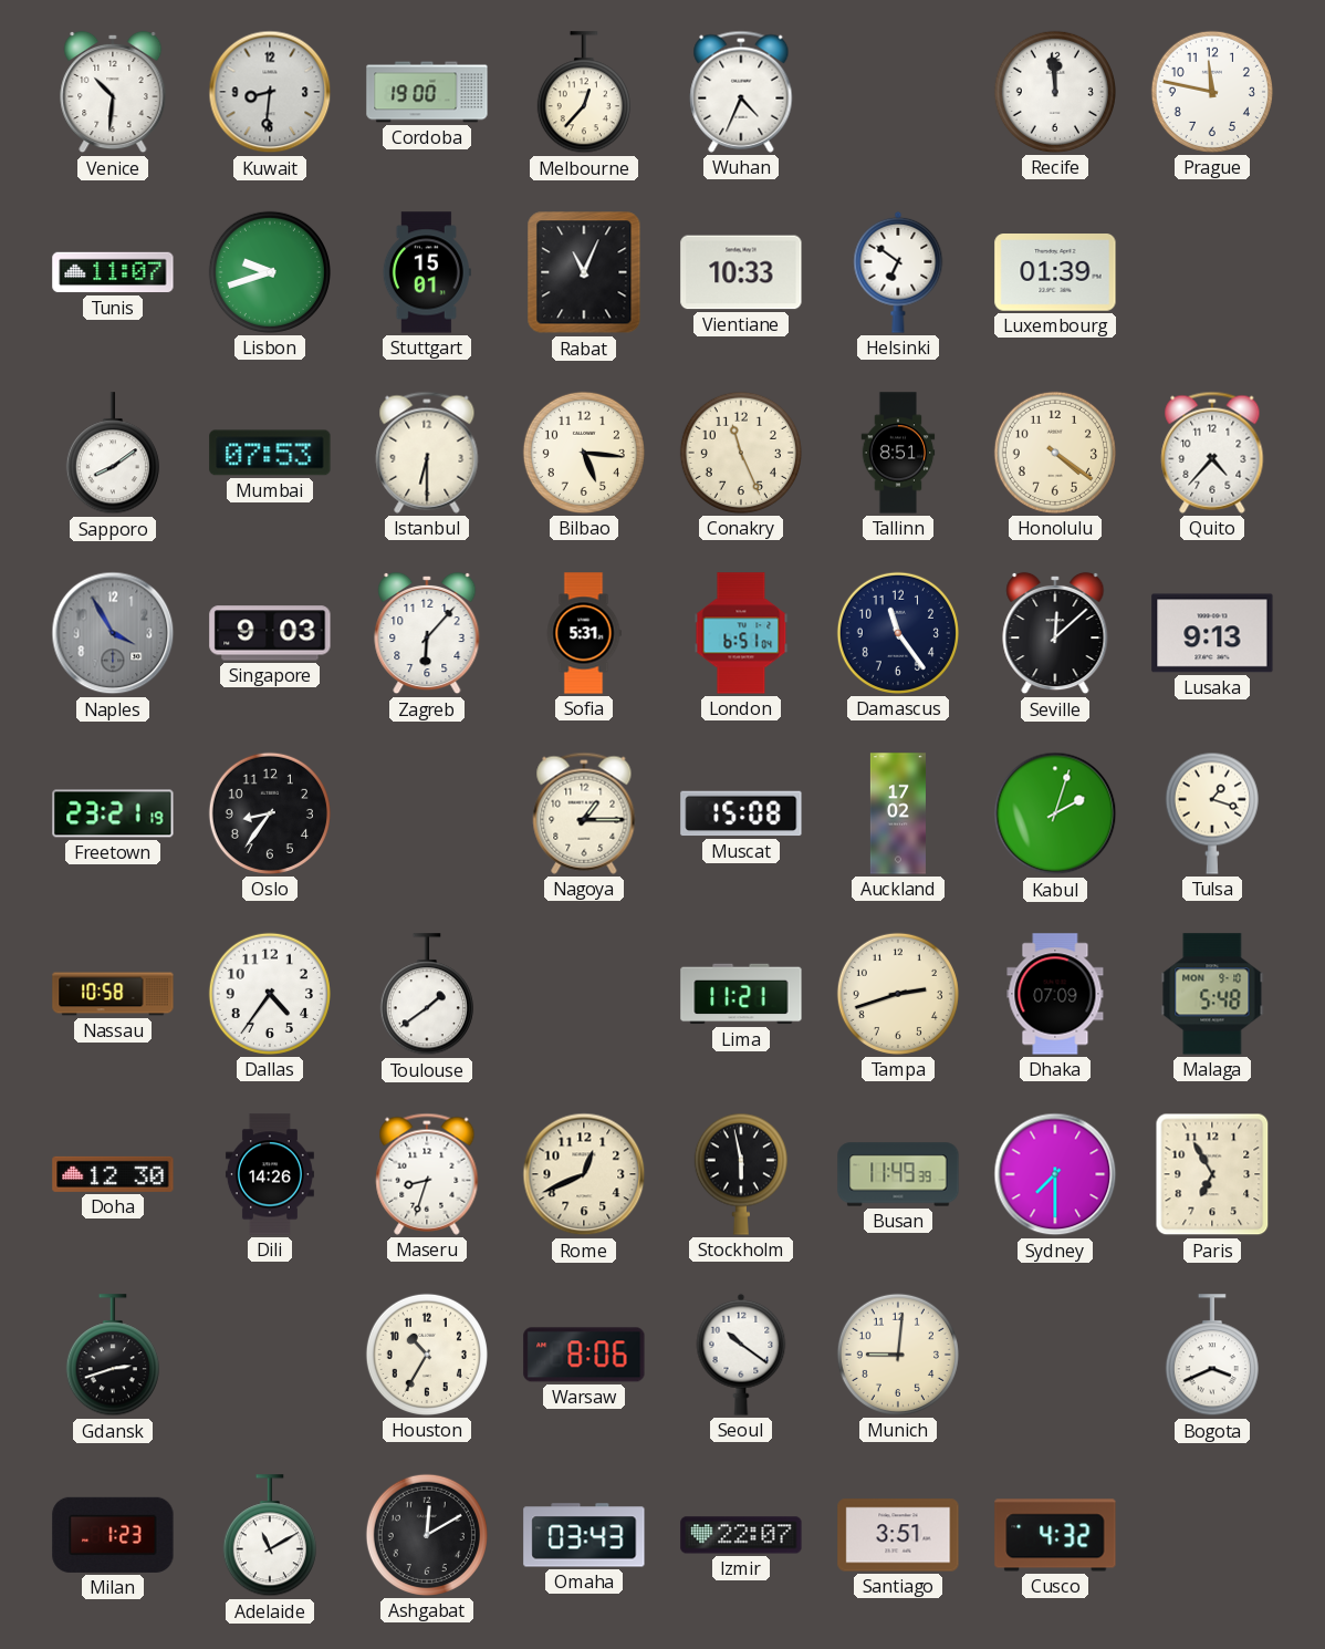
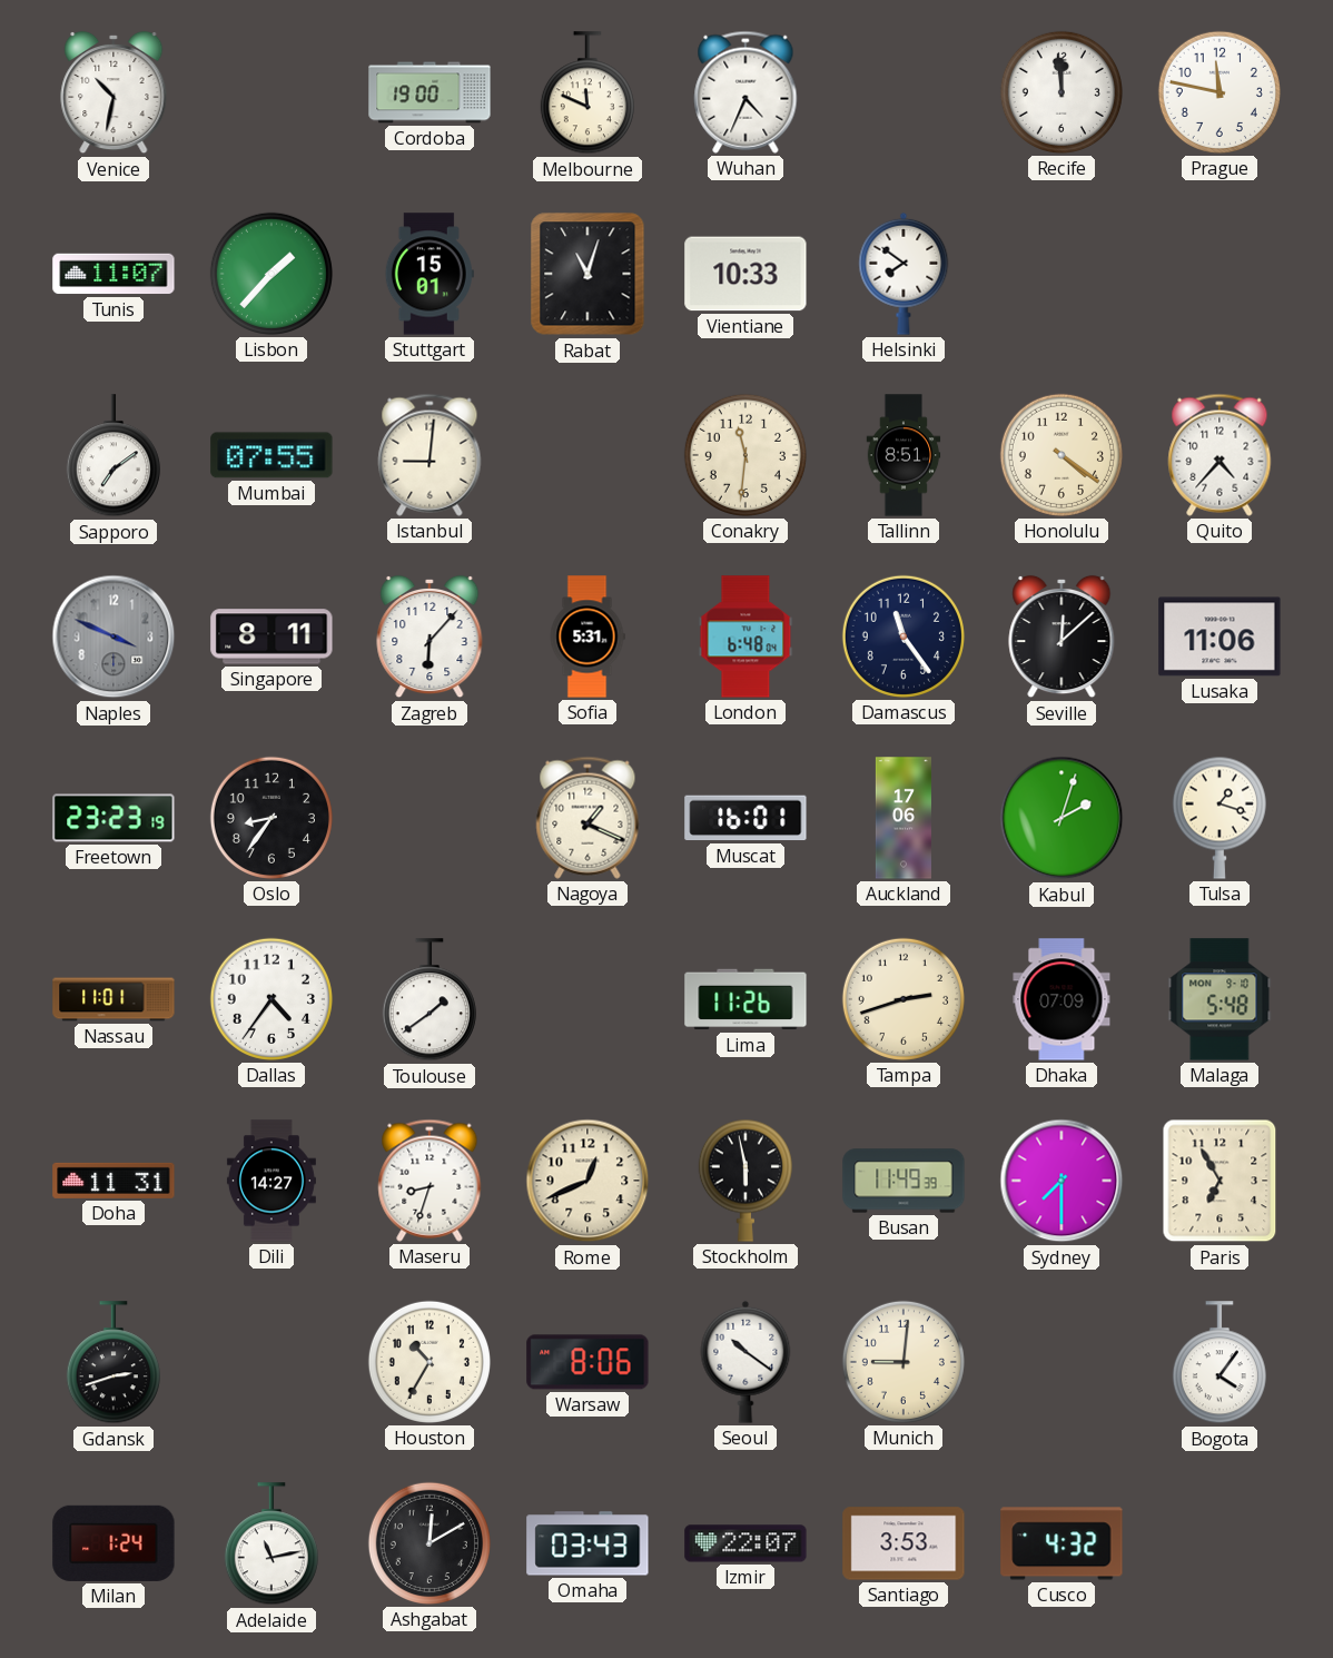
Venice: 10:31 -> 10:32 (113, 92)
Kuwait: 8:31 -> none (270, 92)
Melbourne: 12:37 -> 11:49 (587, 93)
Lisbon: 9:42 -> 1:37 (271, 274)
Rabat: 11:04 -> 11:03 (587, 274)
Helsinki: 6:51 -> 7:51 (904, 274)
Luxembourg: 01:39 -> none (1055, 273)
Sapporo: 8:09 -> 7:09 (113, 456)
Mumbai: 07:53 -> 07:55 (271, 455)
Istanbul: 6:30 -> 9:01 (429, 455)
Bilbao: 5:16 -> none (584, 453)
Conakry: 11:26 -> 11:31 (746, 455)
Naples: 3:55 -> 3:49 (113, 636)
Singapore: 9:03 -> 8:11 (271, 636)
London: 6:51 -> 6:48 (746, 636)
Lusaka: 9:13 -> 11:06 (1220, 636)
Freetown: 23:21 -> 23:23 (113, 818)
Nagoya: 1:15 -> 1:19 (587, 818)
Muscat: 15:08 -> 16:01 (746, 818)
Auckland: 17:02 -> 17:06 (904, 818)
Nassau: 10:58 -> 11:01 (113, 999)
Lima: 11:21 -> 11:26 (746, 999)
Doha: 12:30 -> 11:31 (113, 1181)
Dili: 14:26 -> 14:27 (271, 1181)
Bogota: 3:41 -> 4:06 (1220, 1363)
Milan: 1:23 -> 1:24 (113, 1543)
Adelaide: 11:10 -> 11:13 (271, 1544)
Santiago: 3:51 -> 3:53 (904, 1543)
